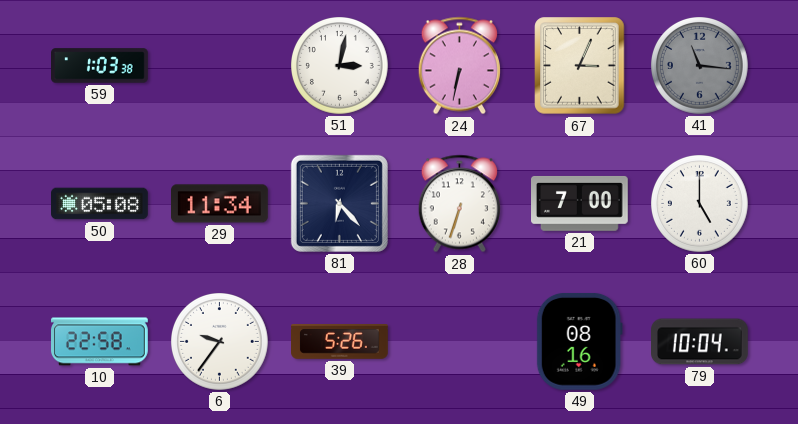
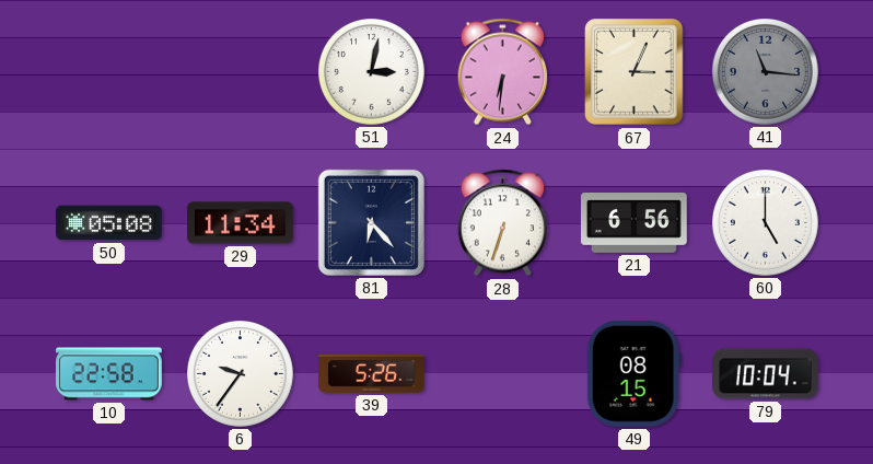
59: 1:03 -> none (100, 66)
24: 6:32 -> 6:31 (502, 72)
21: 7:00 -> 6:56 (635, 222)
49: 08:16 -> 08:15 (633, 373)
